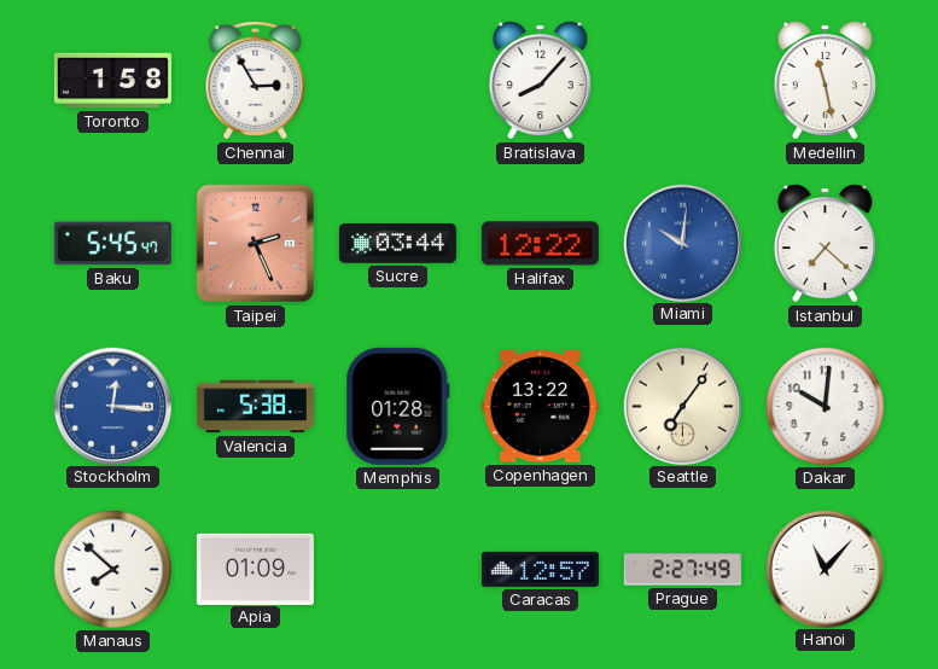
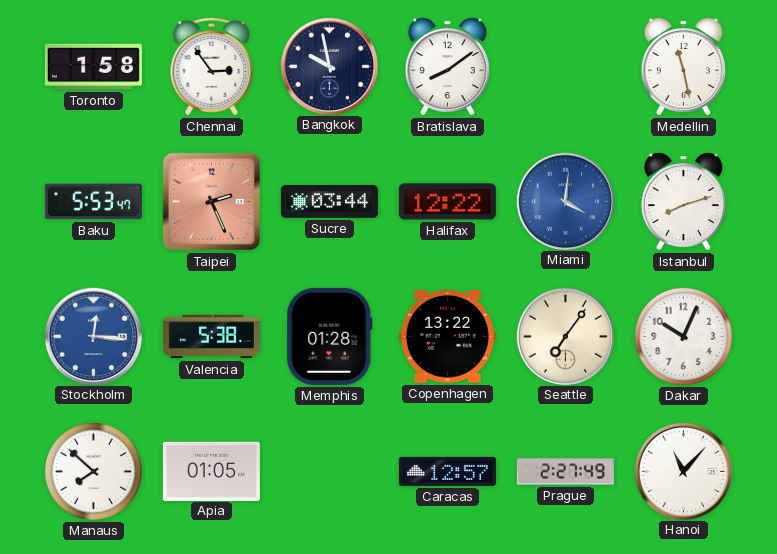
Chennai: 2:55 -> 2:54 (212, 67)
Bangkok: none -> 9:58 (329, 66)
Bratislava: 8:07 -> 8:09 (447, 67)
Baku: 5:45 -> 5:53 (93, 202)
Miami: 10:01 -> 4:01 (565, 201)
Istanbul: 7:22 -> 8:12 (683, 202)
Dakar: 10:01 -> 10:04 (683, 336)
Apia: 01:09 -> 01:05 (211, 471)
